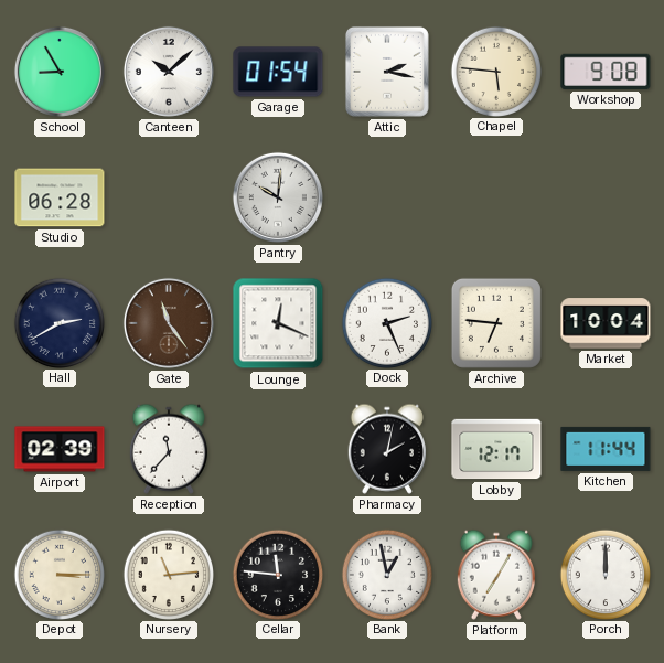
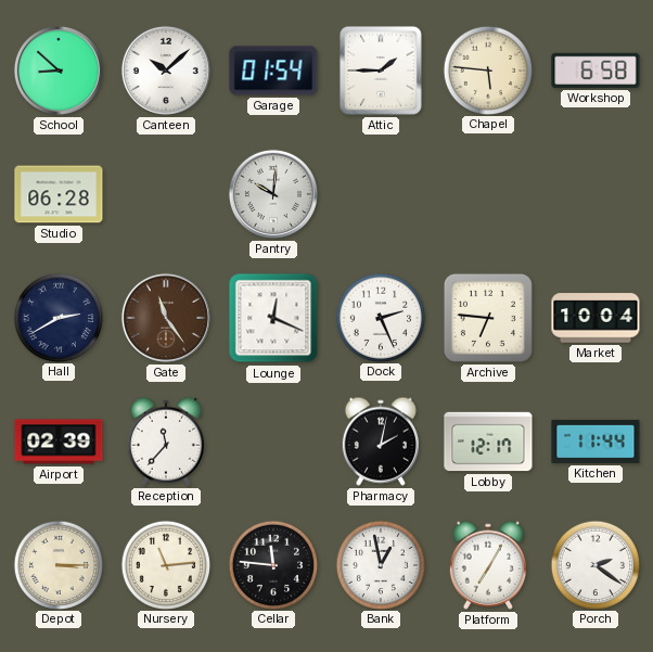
School: 8:55 -> 8:52 (59, 71)
Attic: 2:17 -> 1:45 (381, 71)
Workshop: 9:08 -> 6:58 (596, 71)
Porch: 12:00 -> 2:21 (594, 564)
